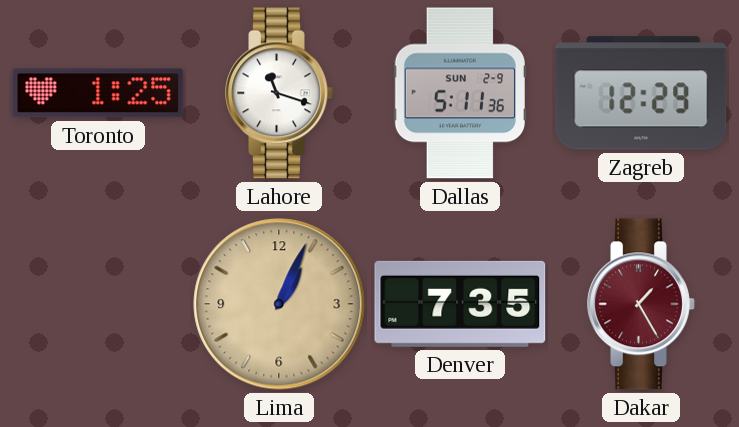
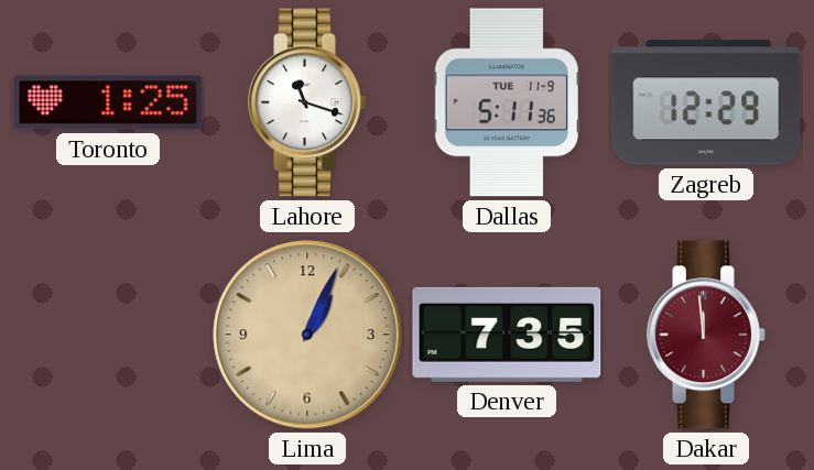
Dallas date: SUN 2-9 -> TUE 11-9 (507, 102)
Dakar: 1:25 -> 11:59 (706, 335)
